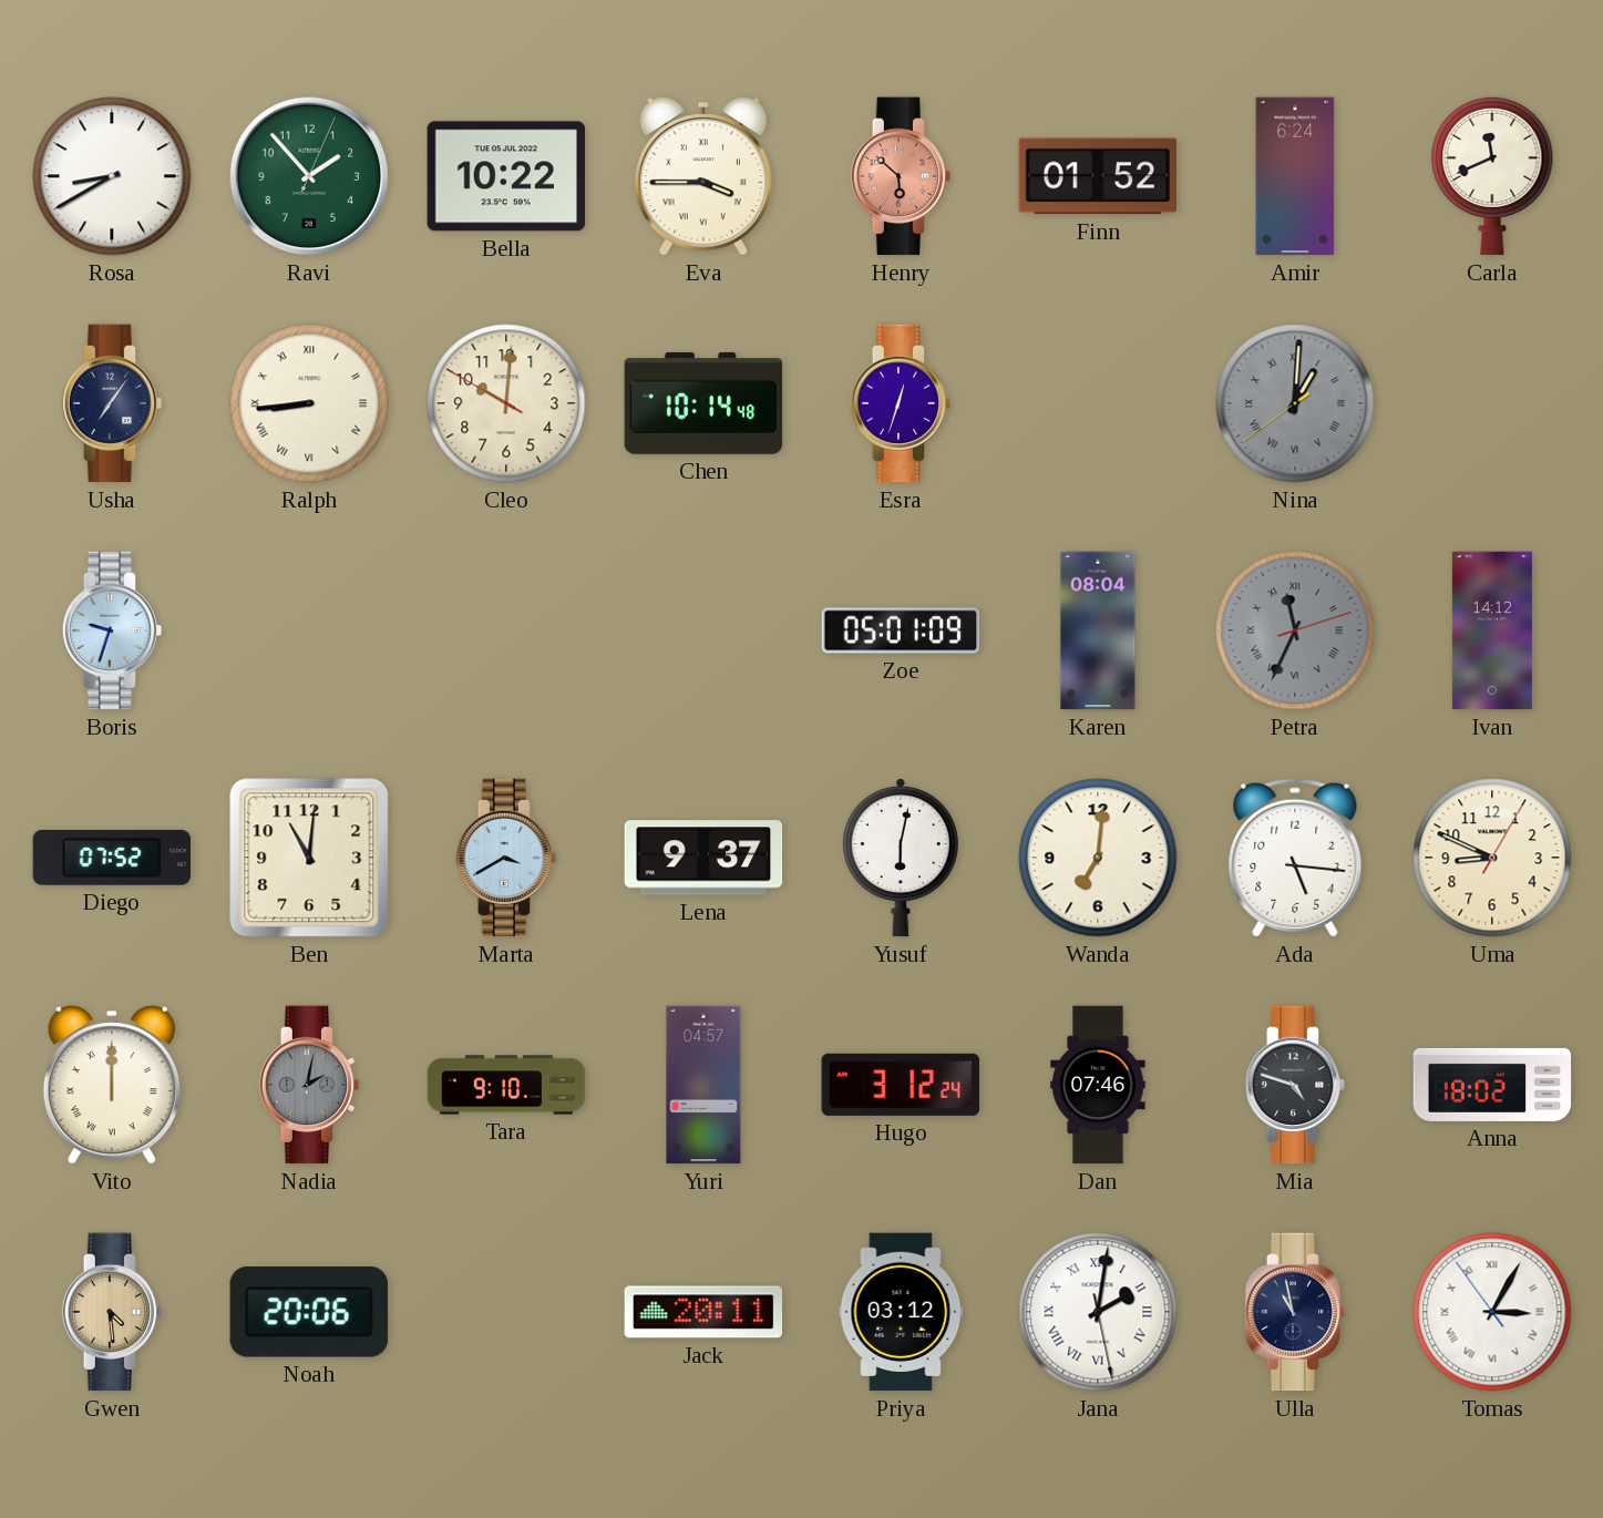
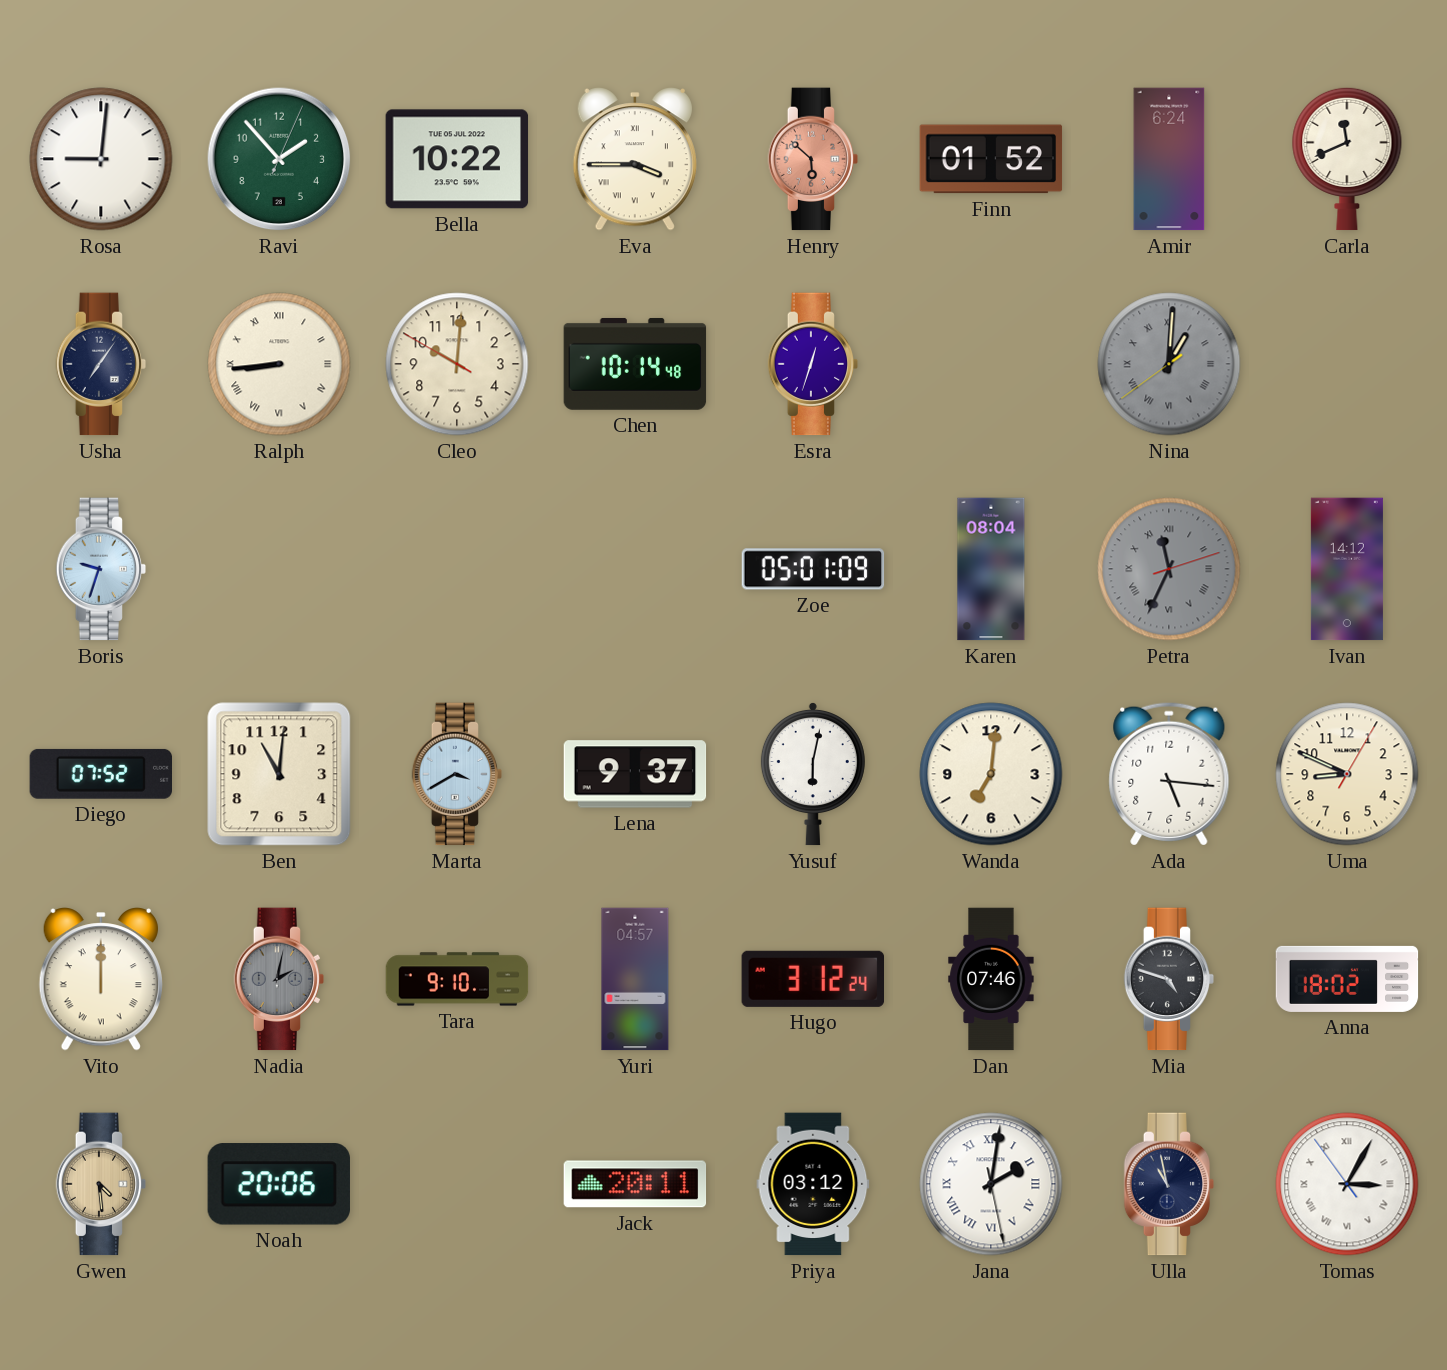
Rosa: 8:40 -> 9:01 (101, 159)
